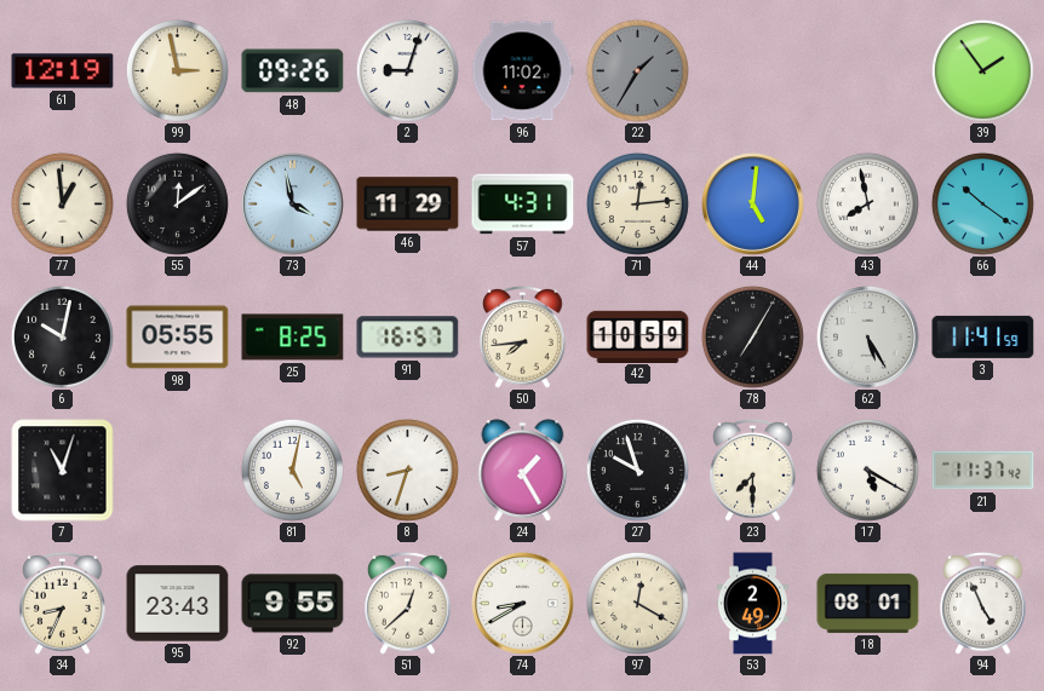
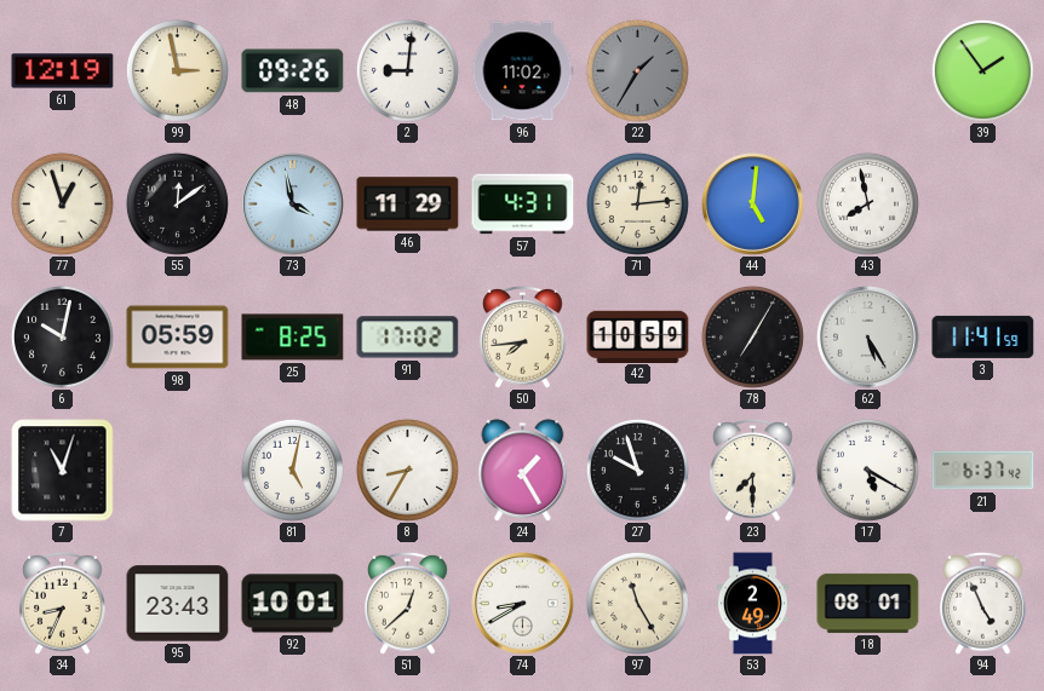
2: 9:03 -> 9:01 (407, 70)
77: 12:59 -> 12:57 (62, 203)
66: 10:21 -> none (982, 203)
98: 05:55 -> 05:59 (178, 338)
91: 16:57 -> 17:02 (408, 338)
8: 8:33 -> 8:35 (407, 470)
21: 11:37 -> 6:37 (983, 471)
92: 9:55 -> 10:01 (293, 604)
97: 12:20 -> 11:25 (637, 603)
